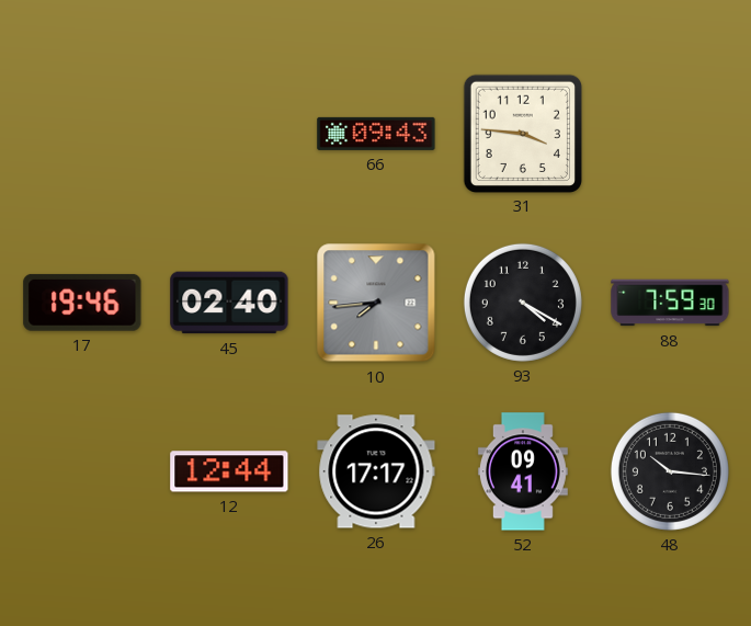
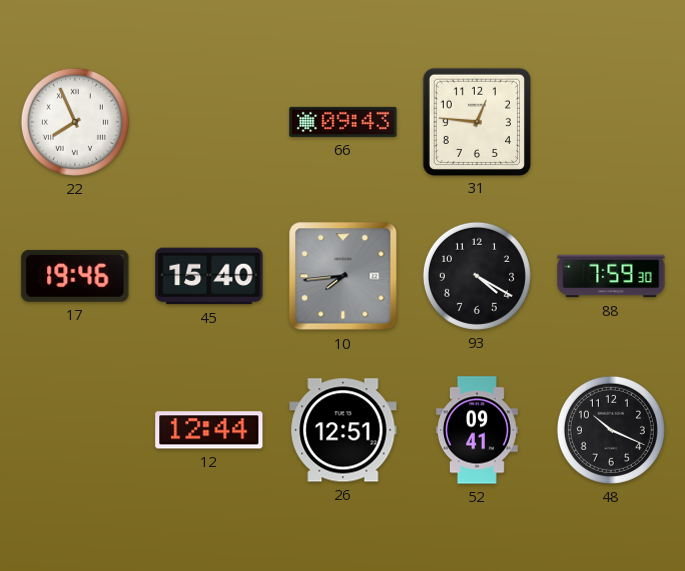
22: none -> 7:56 (75, 122)
31: 3:46 -> 12:46 (476, 121)
45: 02:40 -> 15:40 (209, 276)
26: 17:17 -> 12:51 (343, 430)
48: 10:16 -> 10:19 (611, 430)
